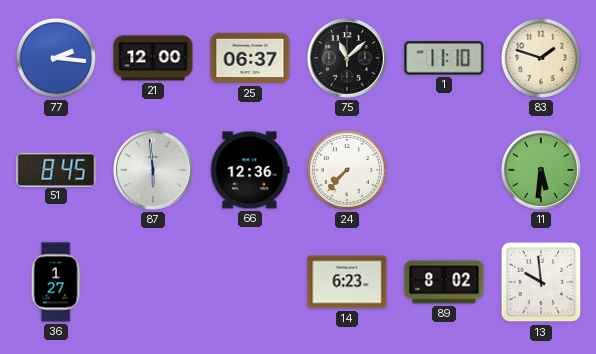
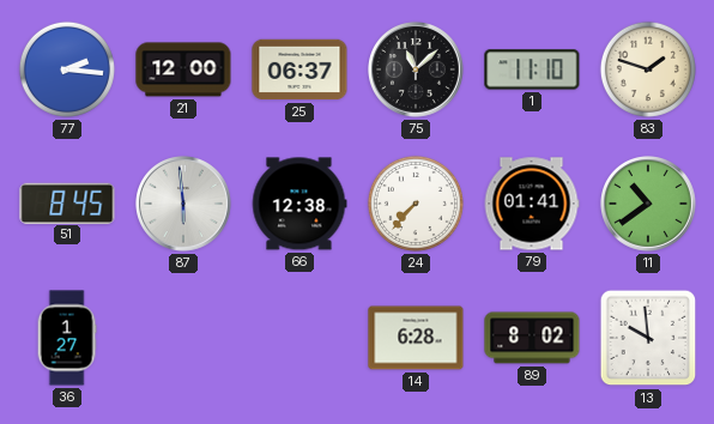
66: 12:36 -> 12:38 (299, 204)
79: none -> 01:41 (532, 204)
11: 5:31 -> 10:39 (649, 205)
14: 6:23 -> 6:28 (416, 338)
